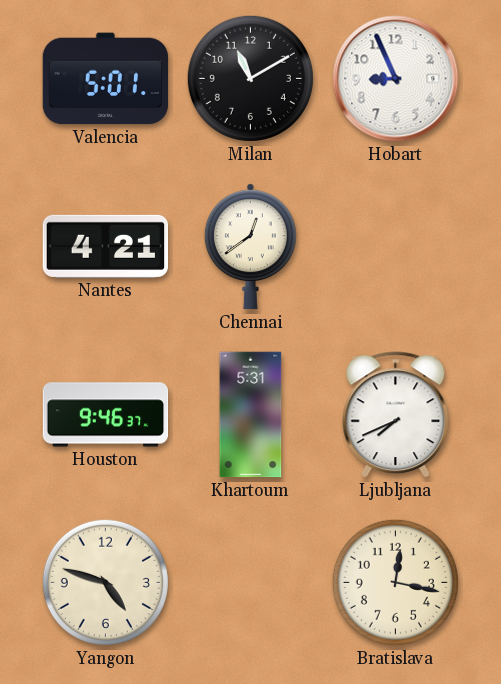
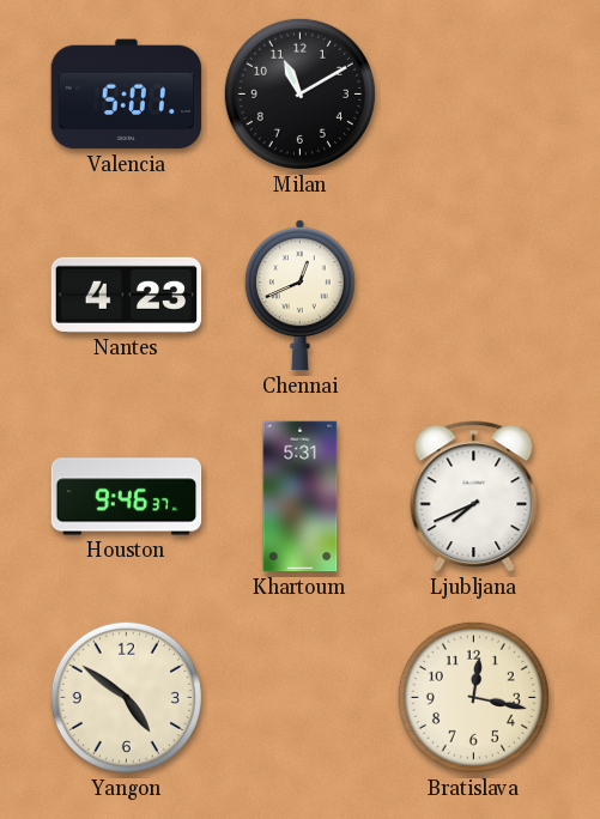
Hobart: 8:56 -> none (396, 79)
Nantes: 4:21 -> 4:23 (127, 295)
Chennai: 12:39 -> 12:41 (299, 296)
Yangon: 4:48 -> 4:51 (126, 697)
